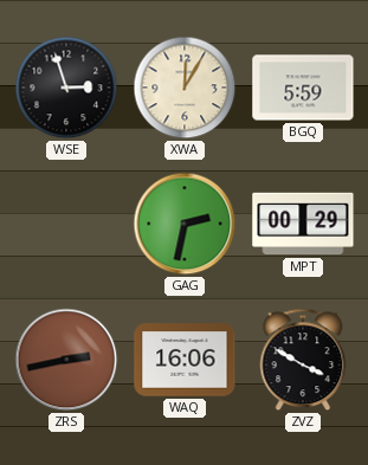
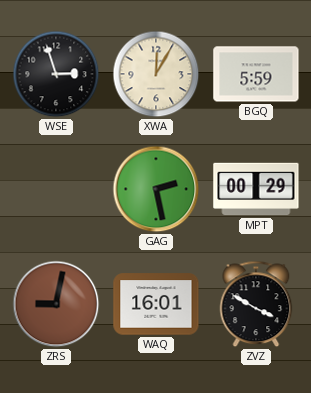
GAG: 2:32 -> 2:28 (156, 189)
ZRS: 2:43 -> 9:02 (56, 304)
WAQ: 16:06 -> 16:01 (156, 304)
